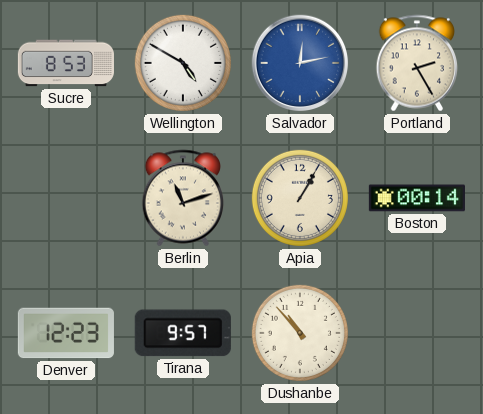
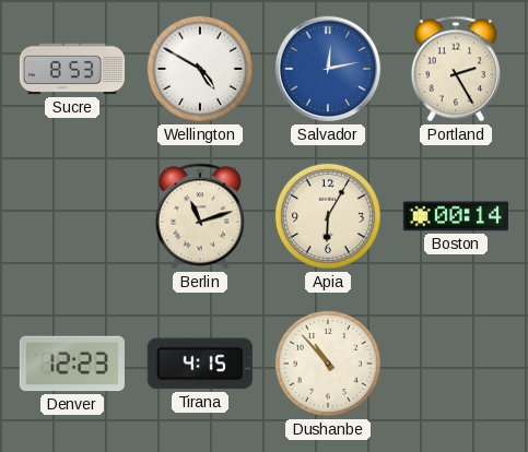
Apia: 1:05 -> 6:05 (328, 216)
Tirana: 9:57 -> 4:15 (200, 364)
